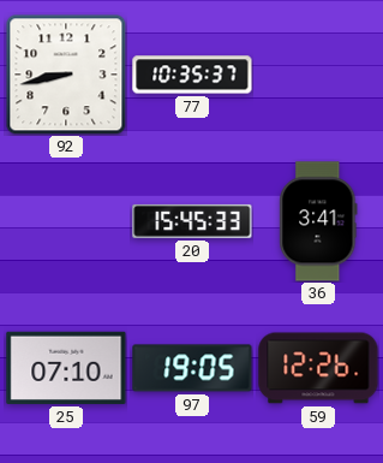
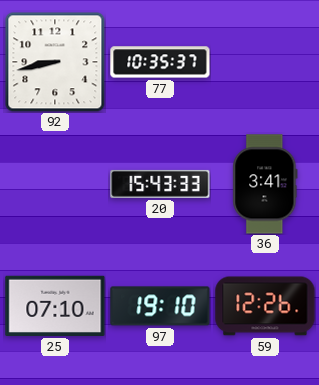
20: 15:45 -> 15:43 (160, 184)
97: 19:05 -> 19:10 (160, 306)
